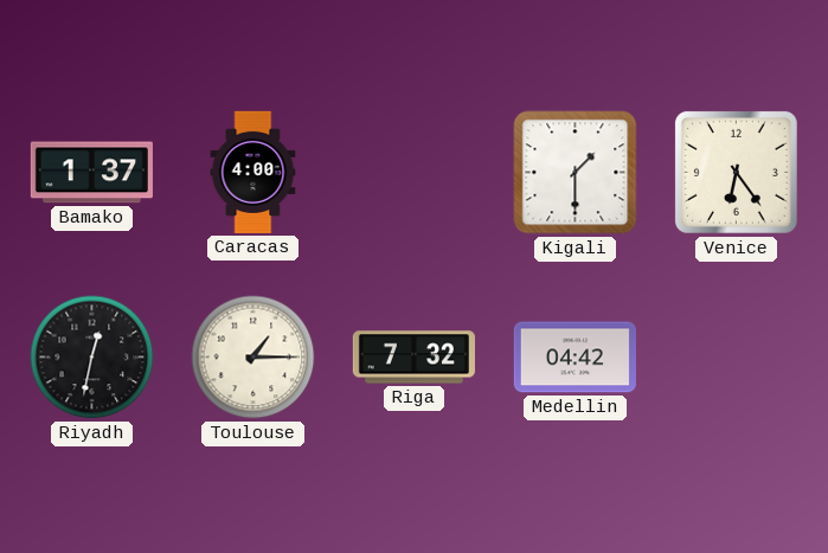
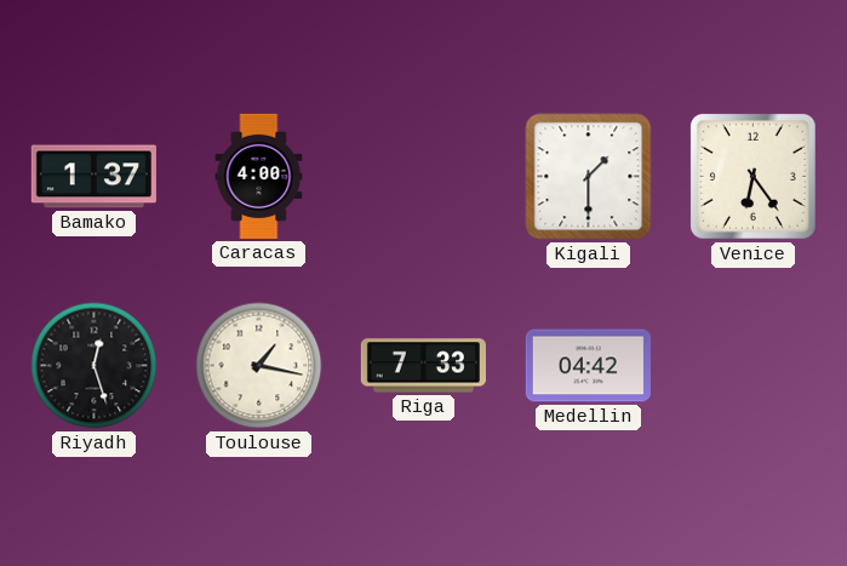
Riyadh: 12:32 -> 12:27 (95, 366)
Toulouse: 1:15 -> 1:17 (259, 366)
Riga: 7:32 -> 7:33 (423, 366)
